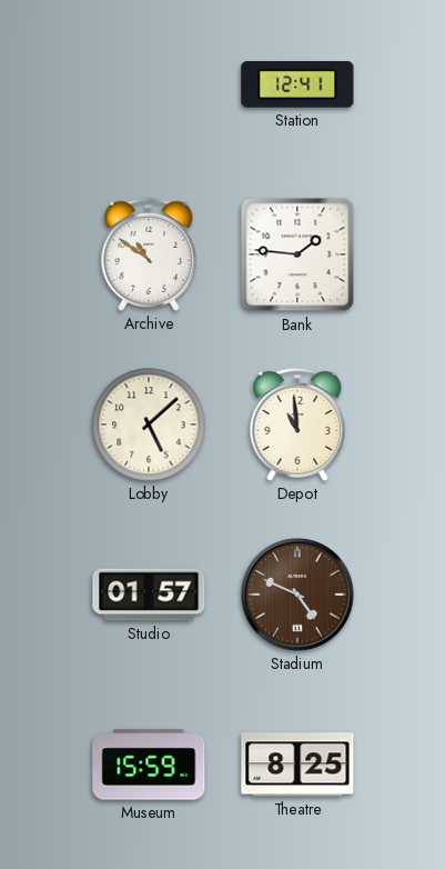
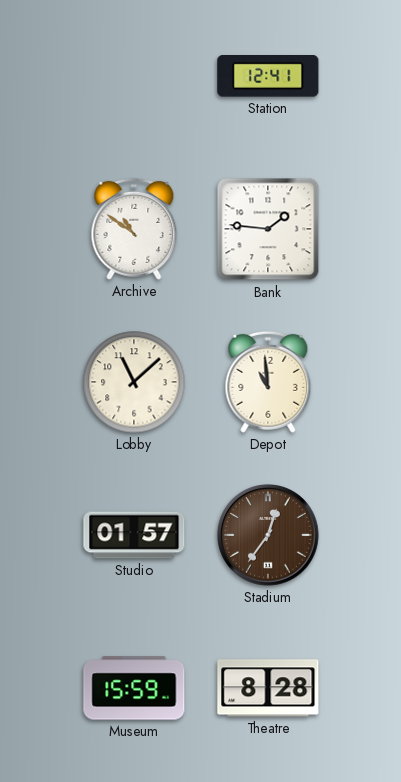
Lobby: 5:08 -> 11:08 (134, 382)
Stadium: 4:49 -> 12:36 (268, 535)
Theatre: 8:25 -> 8:28 (268, 688)
